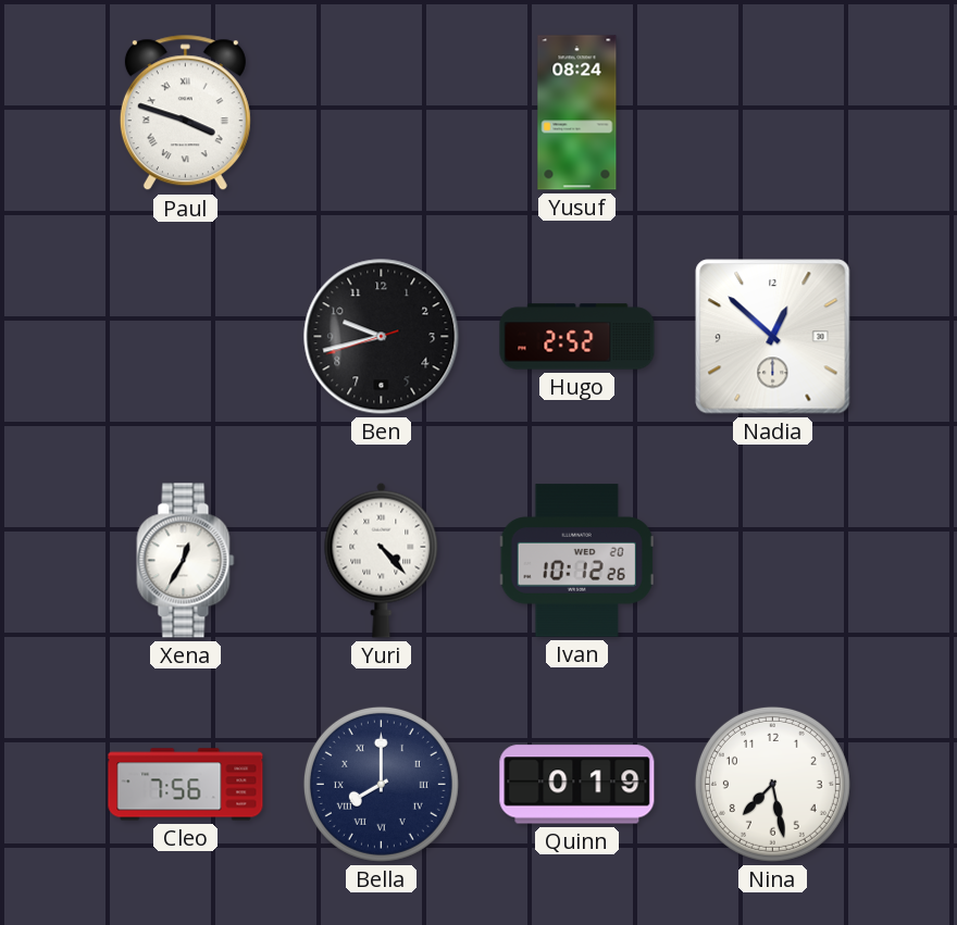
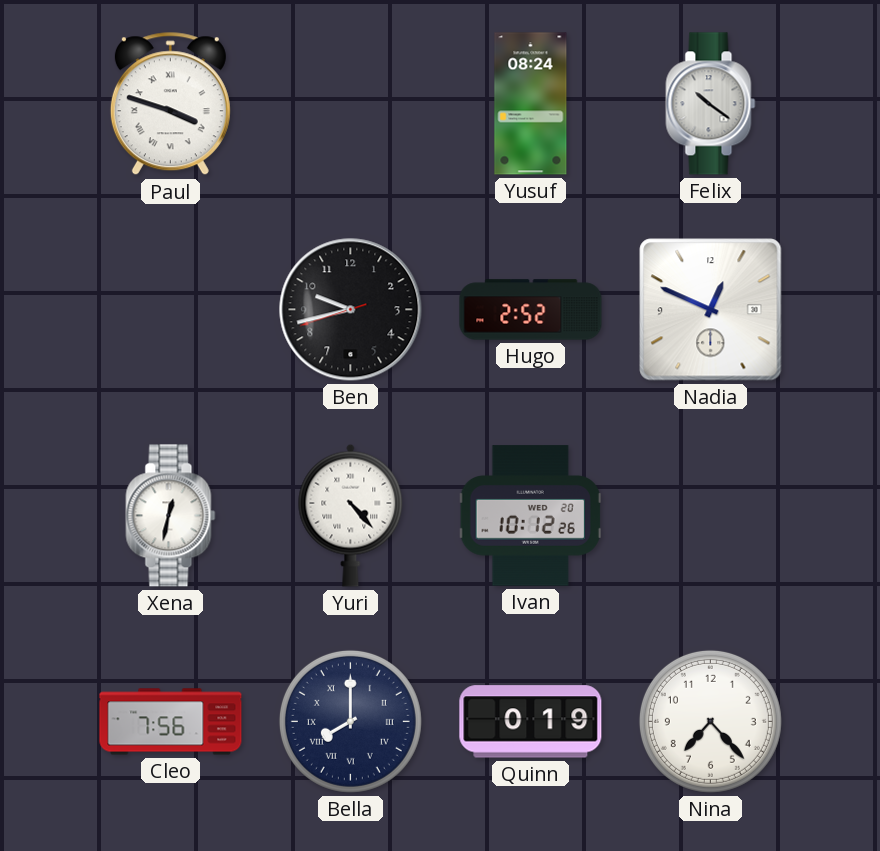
Felix: none -> 10:21 (711, 104)
Nadia: 12:52 -> 12:49 (711, 310)
Xena: 12:35 -> 12:32 (171, 516)
Nina: 7:28 -> 7:23 (710, 721)
